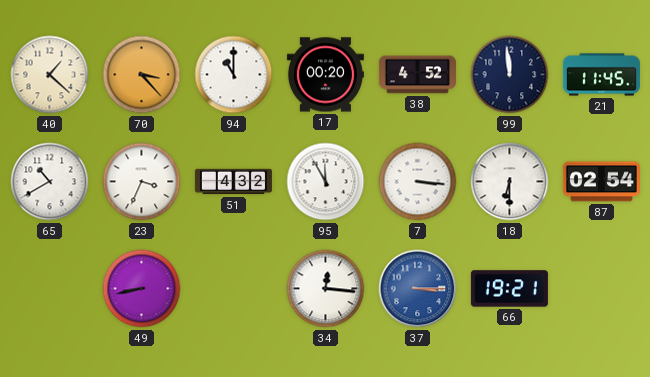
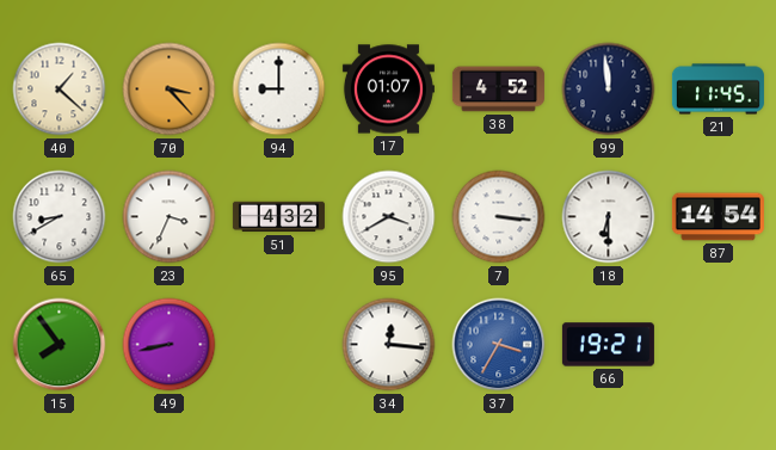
94: 11:00 -> 9:00 (279, 90)
17: 00:20 -> 01:07 (388, 90)
65: 10:40 -> 8:40 (60, 217)
95: 11:55 -> 3:40 (389, 217)
87: 02:54 -> 14:54 (718, 217)
15: none -> 7:54 (60, 345)
37: 3:15 -> 3:35 (499, 345)
